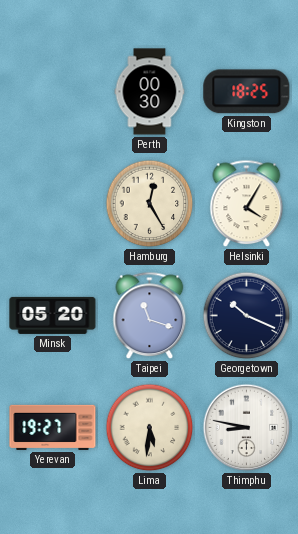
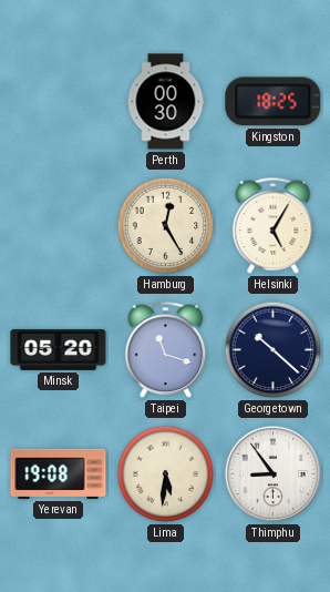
Helsinki: 4:05 -> 5:05 (274, 226)
Georgetown: 10:19 -> 10:22 (274, 350)
Yerevan: 19:27 -> 19:08 (59, 473)
Thimphu: 8:47 -> 8:54 (274, 474)
